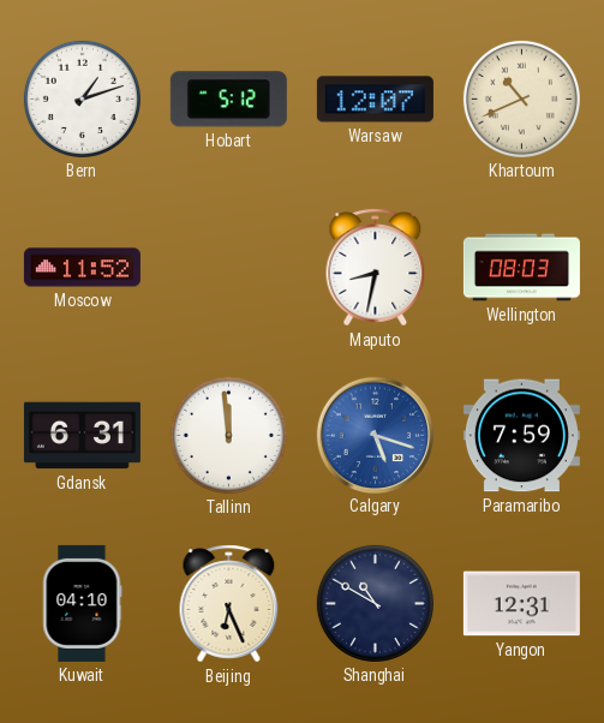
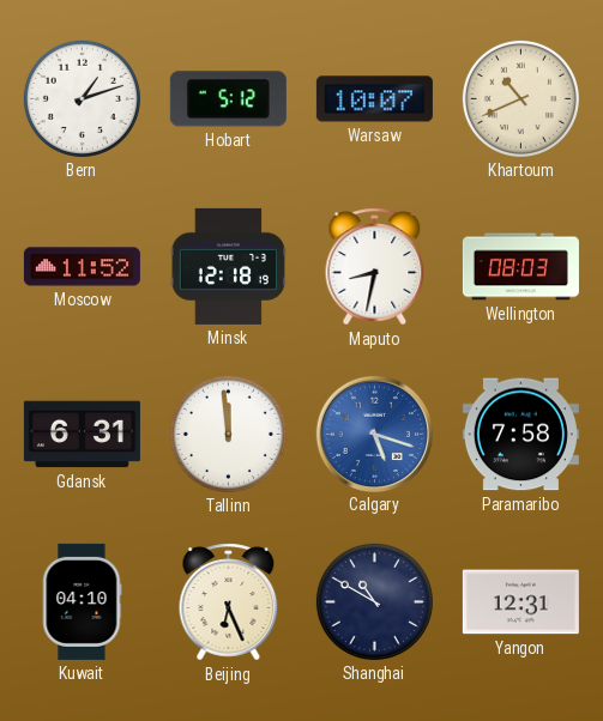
Warsaw: 12:07 -> 10:07 (374, 99)
Minsk: none -> 12:18 (228, 266)
Paramaribo: 7:59 -> 7:58 (520, 435)
